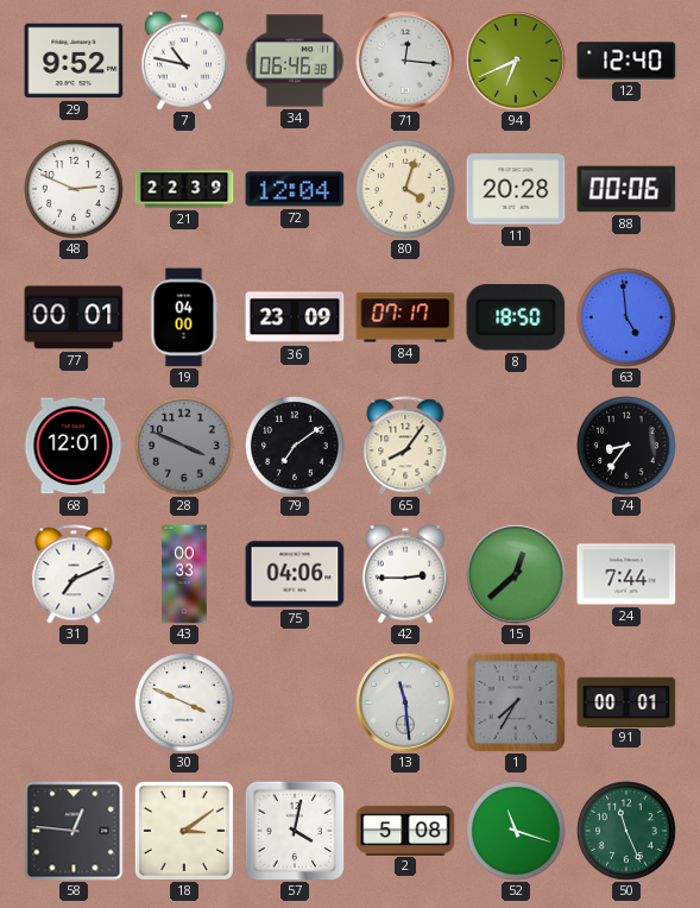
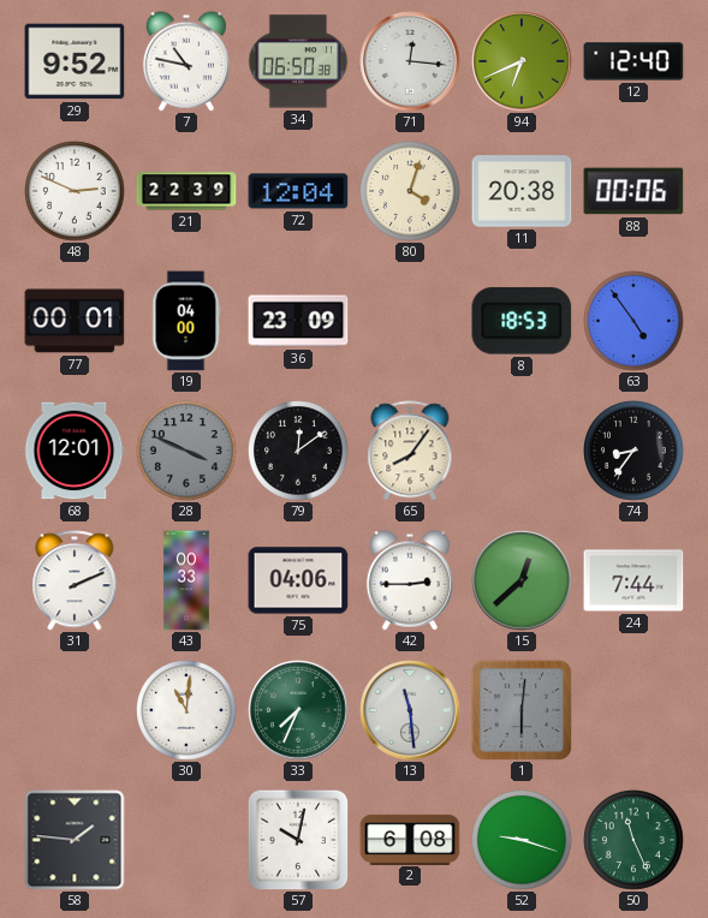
34: 06:46 -> 06:50 (298, 61)
11: 20:28 -> 20:38 (522, 191)
84: 07:17 -> none (405, 317)
8: 18:50 -> 18:53 (522, 321)
63: 4:59 -> 4:54 (633, 321)
79: 7:09 -> 12:09 (298, 451)
31: 7:11 -> 2:11 (75, 580)
30: 3:49 -> 11:01 (186, 710)
33: none -> 7:34 (298, 710)
1: 7:35 -> 6:01 (522, 710)
91: 00:01 -> none (626, 701)
58: 12:46 -> 1:46 (75, 840)
18: 3:09 -> none (184, 831)
57: 4:02 -> 10:02 (298, 840)
2: 5:08 -> 6:08 (410, 839)
52: 11:18 -> 9:18 (522, 840)
